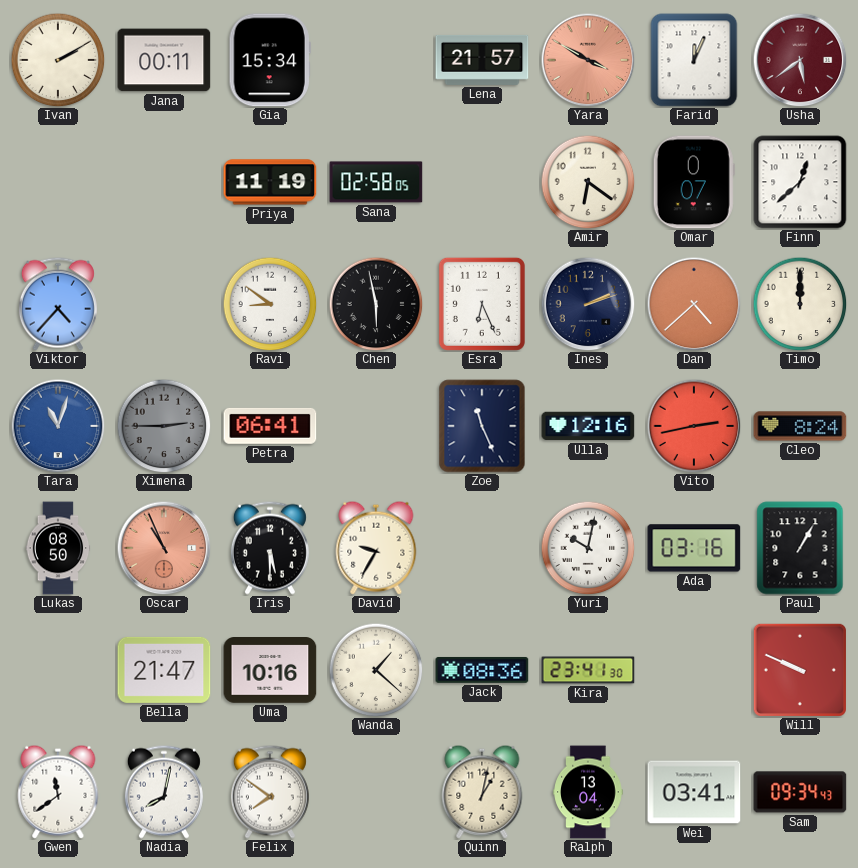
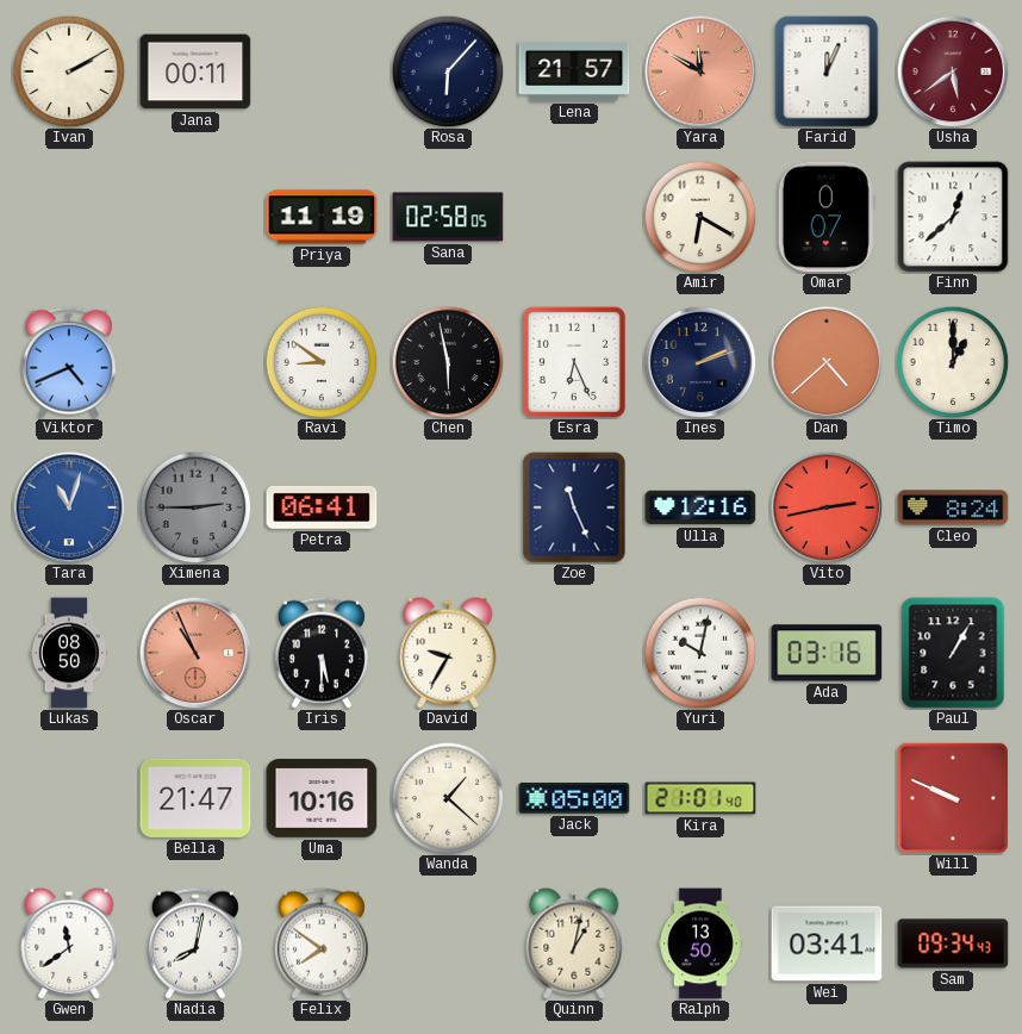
Gia: 15:34 -> none (270, 60)
Rosa: none -> 6:07 (448, 71)
Yara: 3:50 -> 11:50 (700, 71)
Amir: 6:21 -> 6:20 (700, 217)
Viktor: 4:37 -> 4:41 (69, 362)
Timo: 12:00 -> 1:00 (953, 362)
Jack: 08:36 -> 05:00 (574, 798)
Kira: 23:41 -> 21:01 (700, 798)
Ralph: 13:04 -> 13:50 (700, 943)
